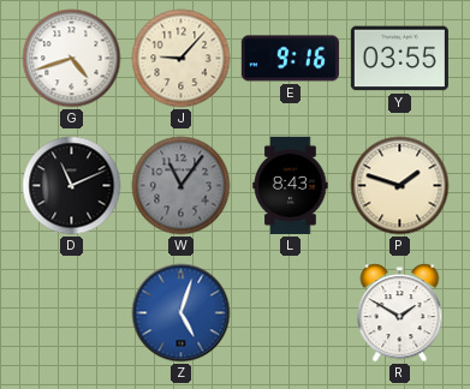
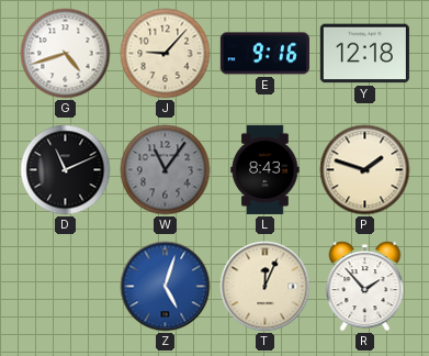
Y: 03:55 -> 12:18 (364, 54)
T: none -> 12:04 (266, 287)
R: 1:50 -> 1:53 (365, 287)
